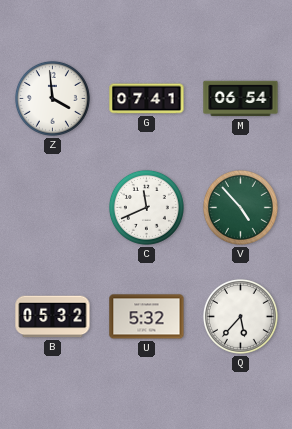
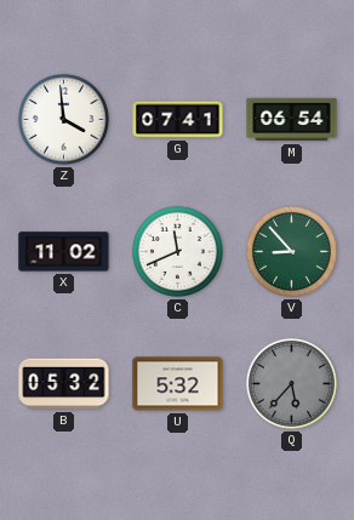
X: none -> 11:02 (64, 252)
V: 4:53 -> 8:53 (291, 251)
Q dial: white -> grey (291, 383)
